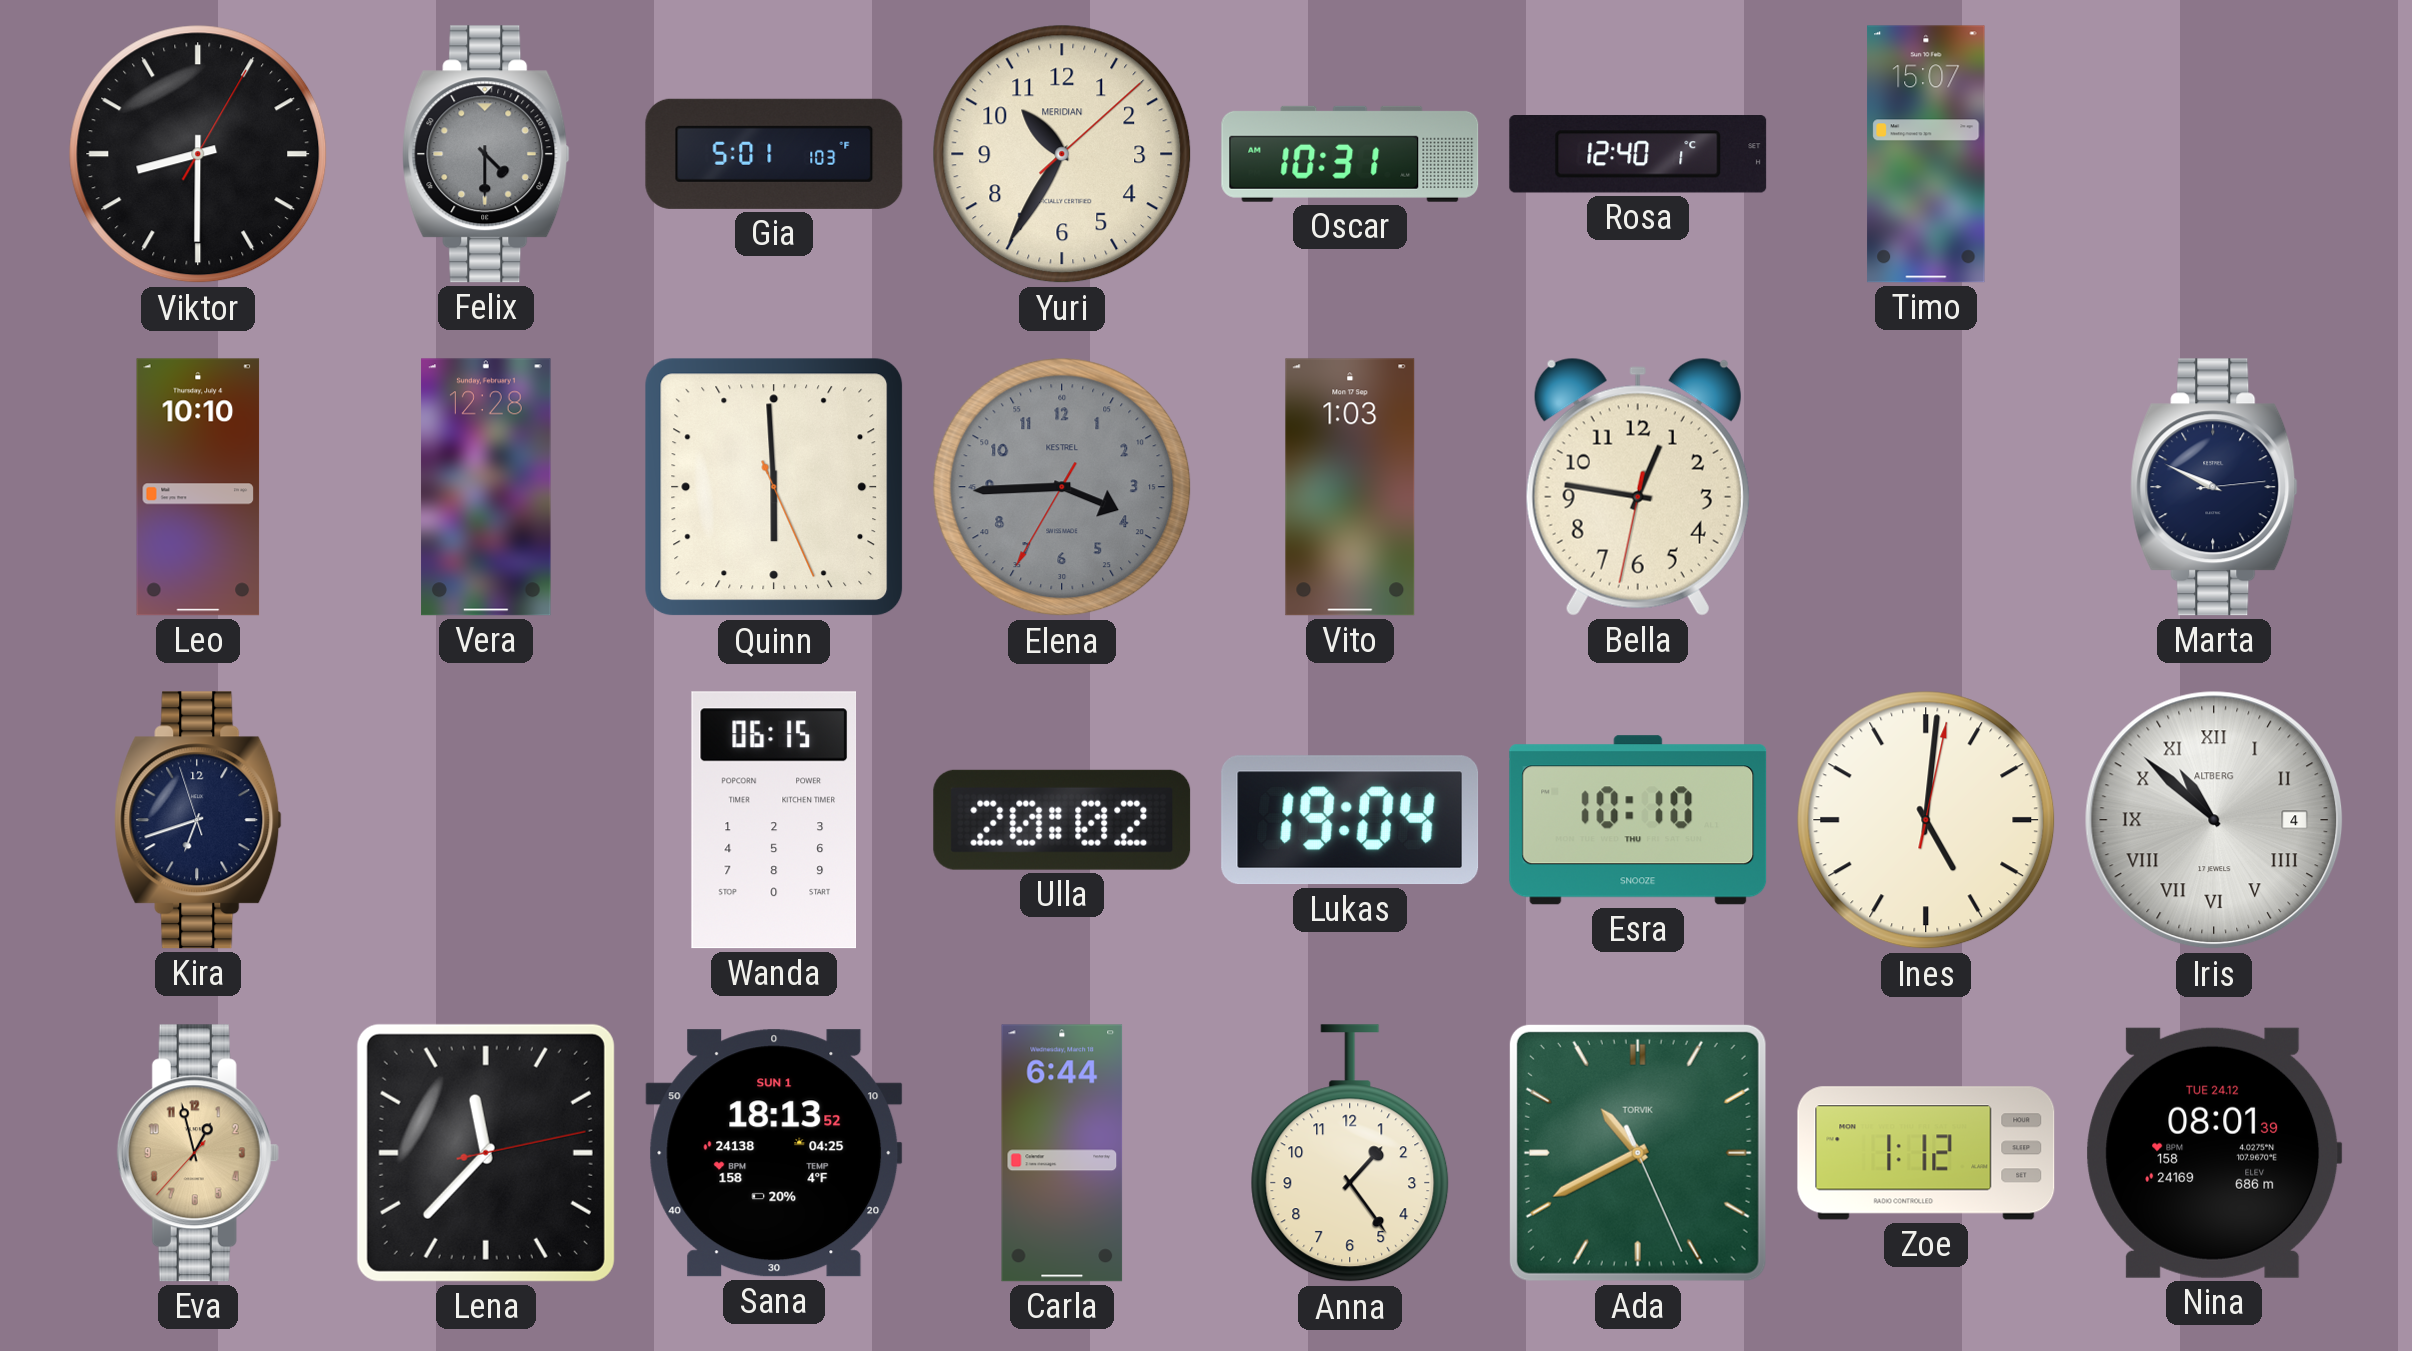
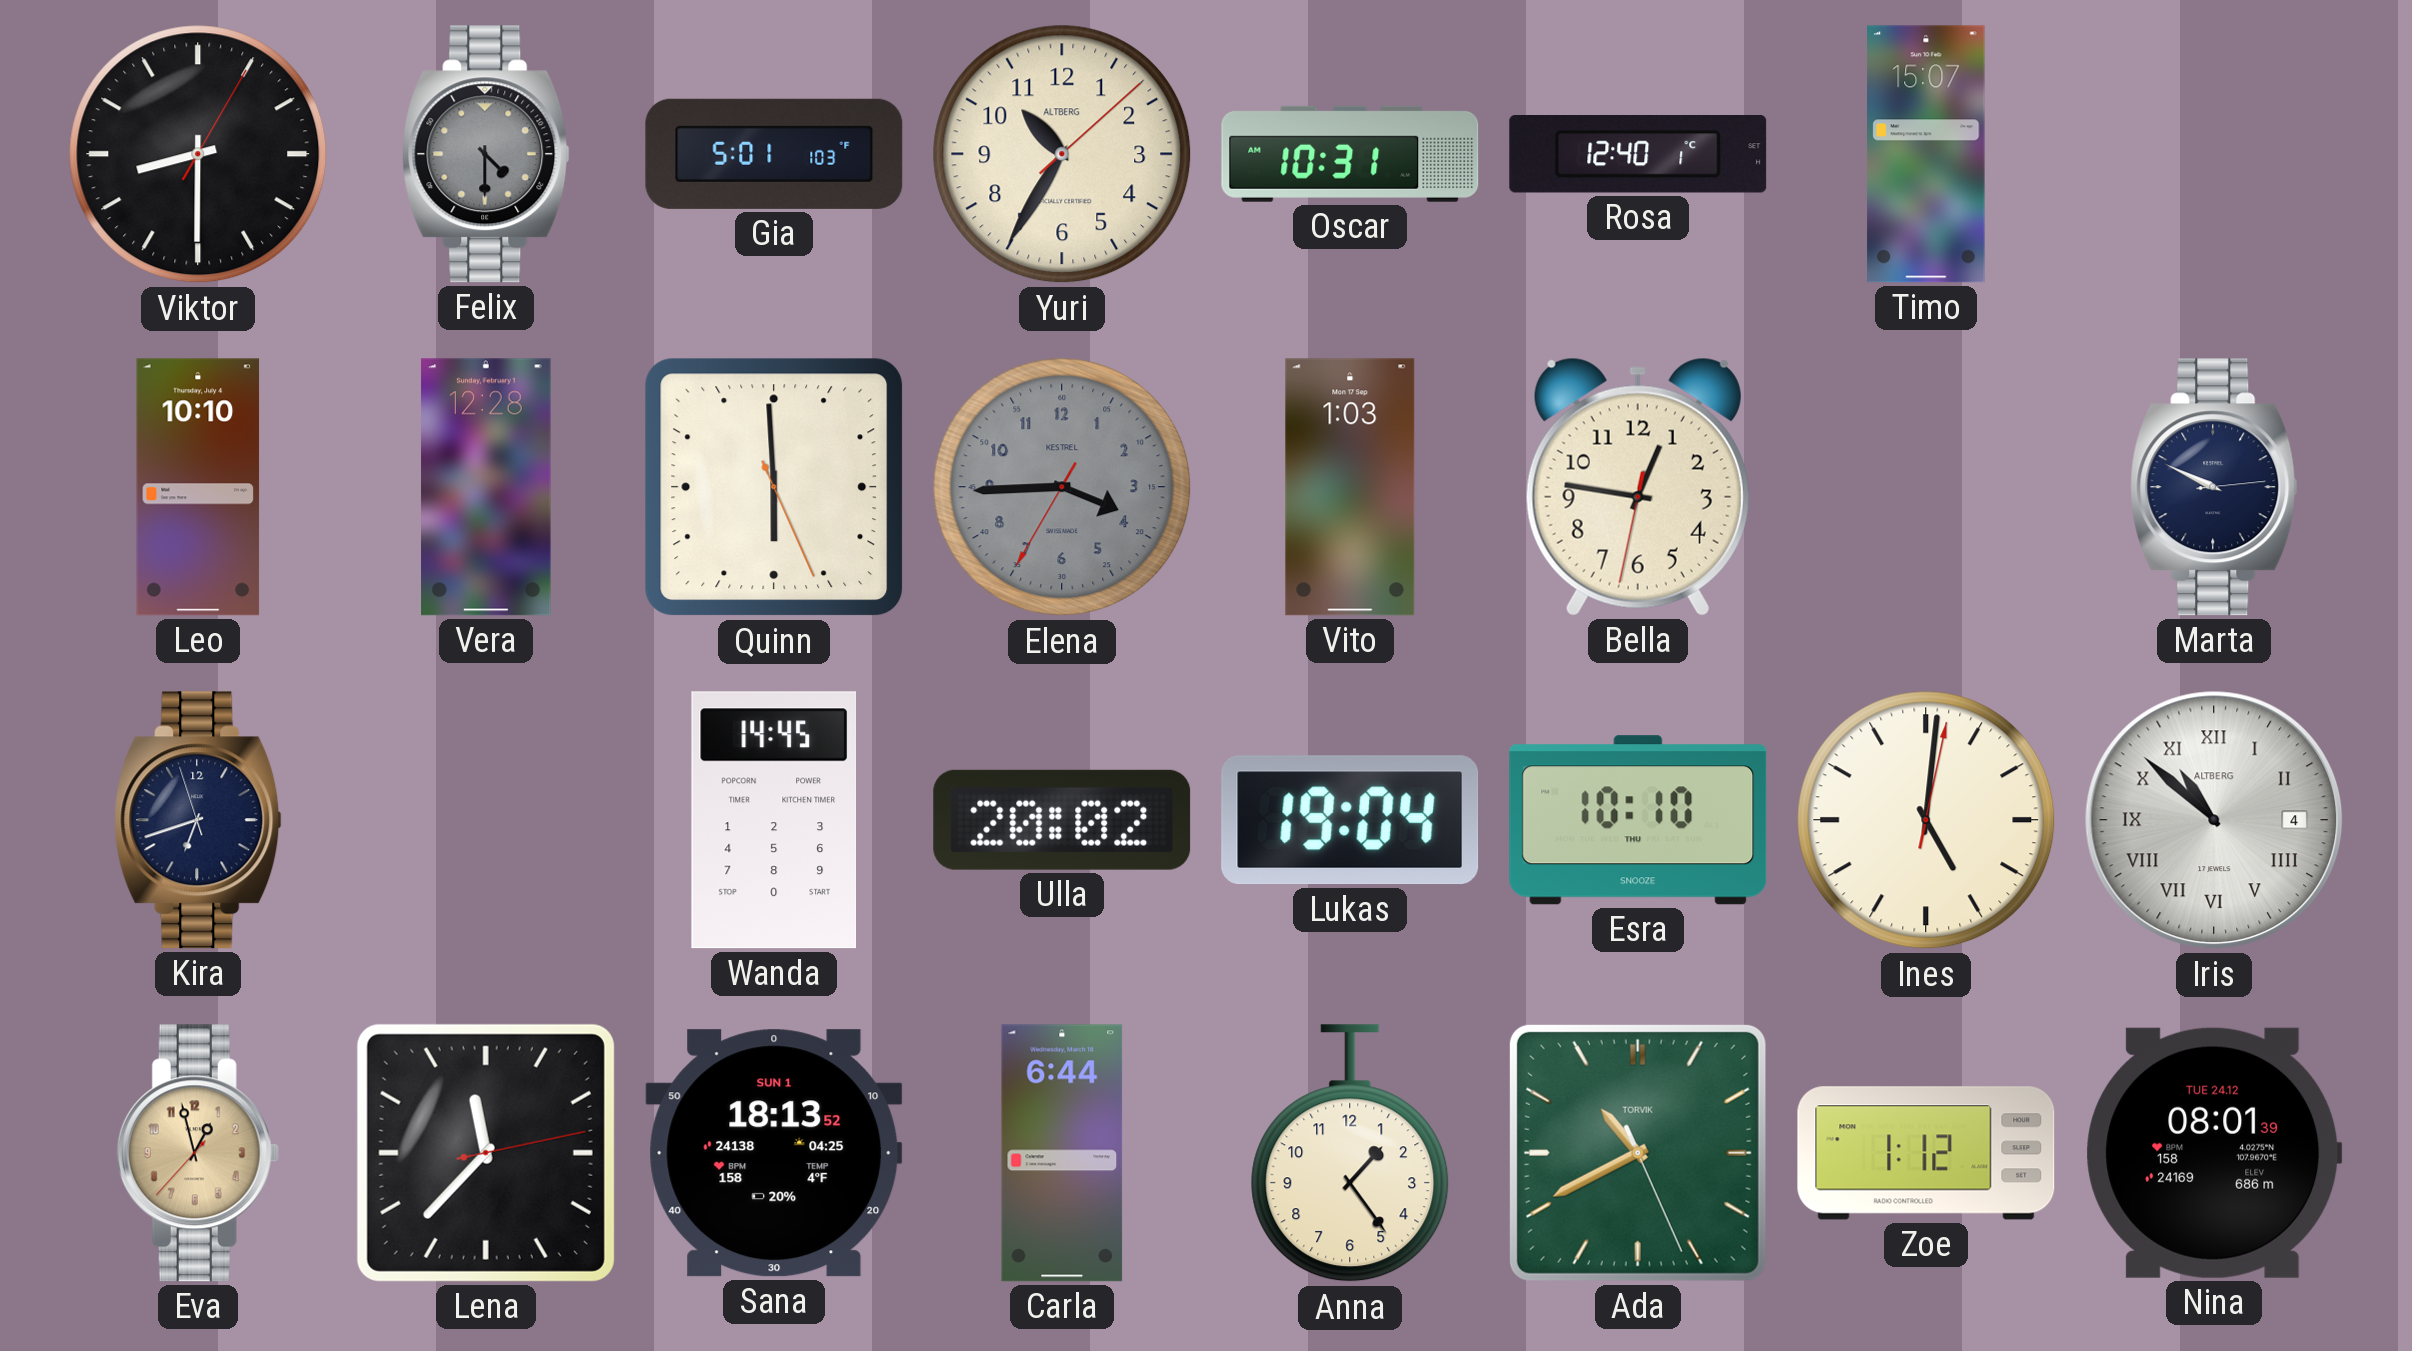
Yuri brand: MERIDIAN -> ALTBERG (1062, 154)
Wanda: 06:15 -> 14:45 (773, 820)
